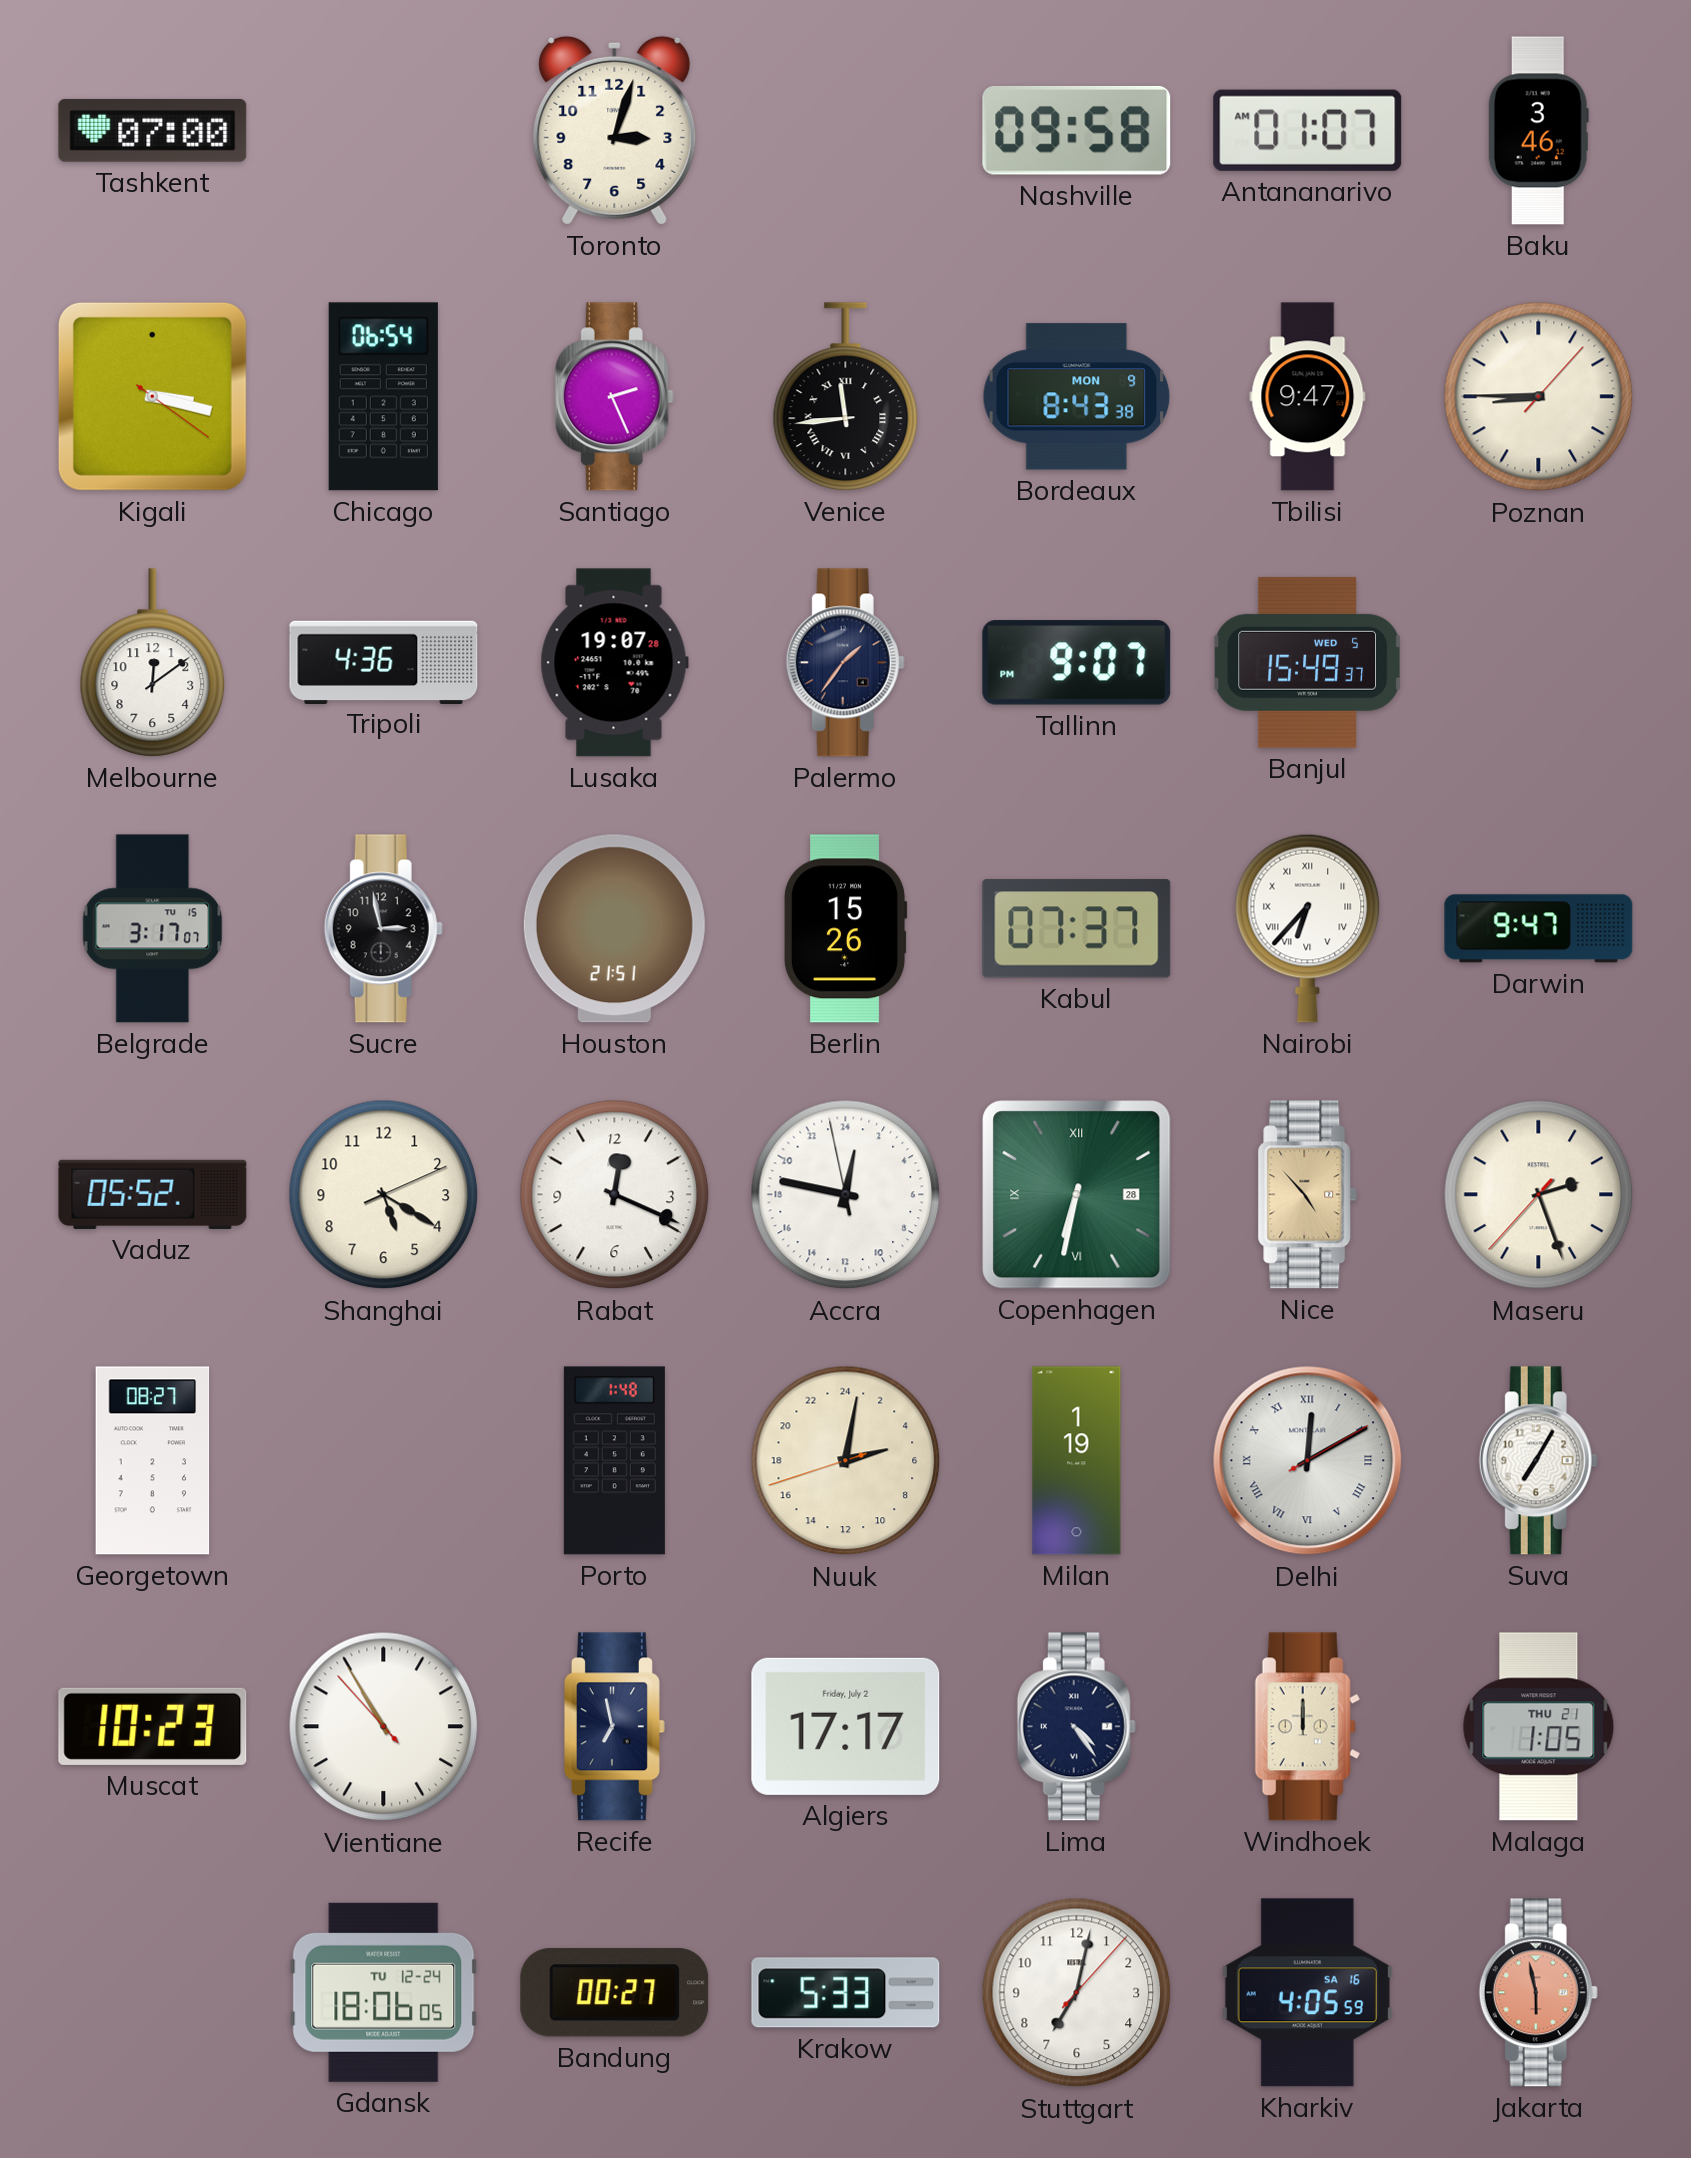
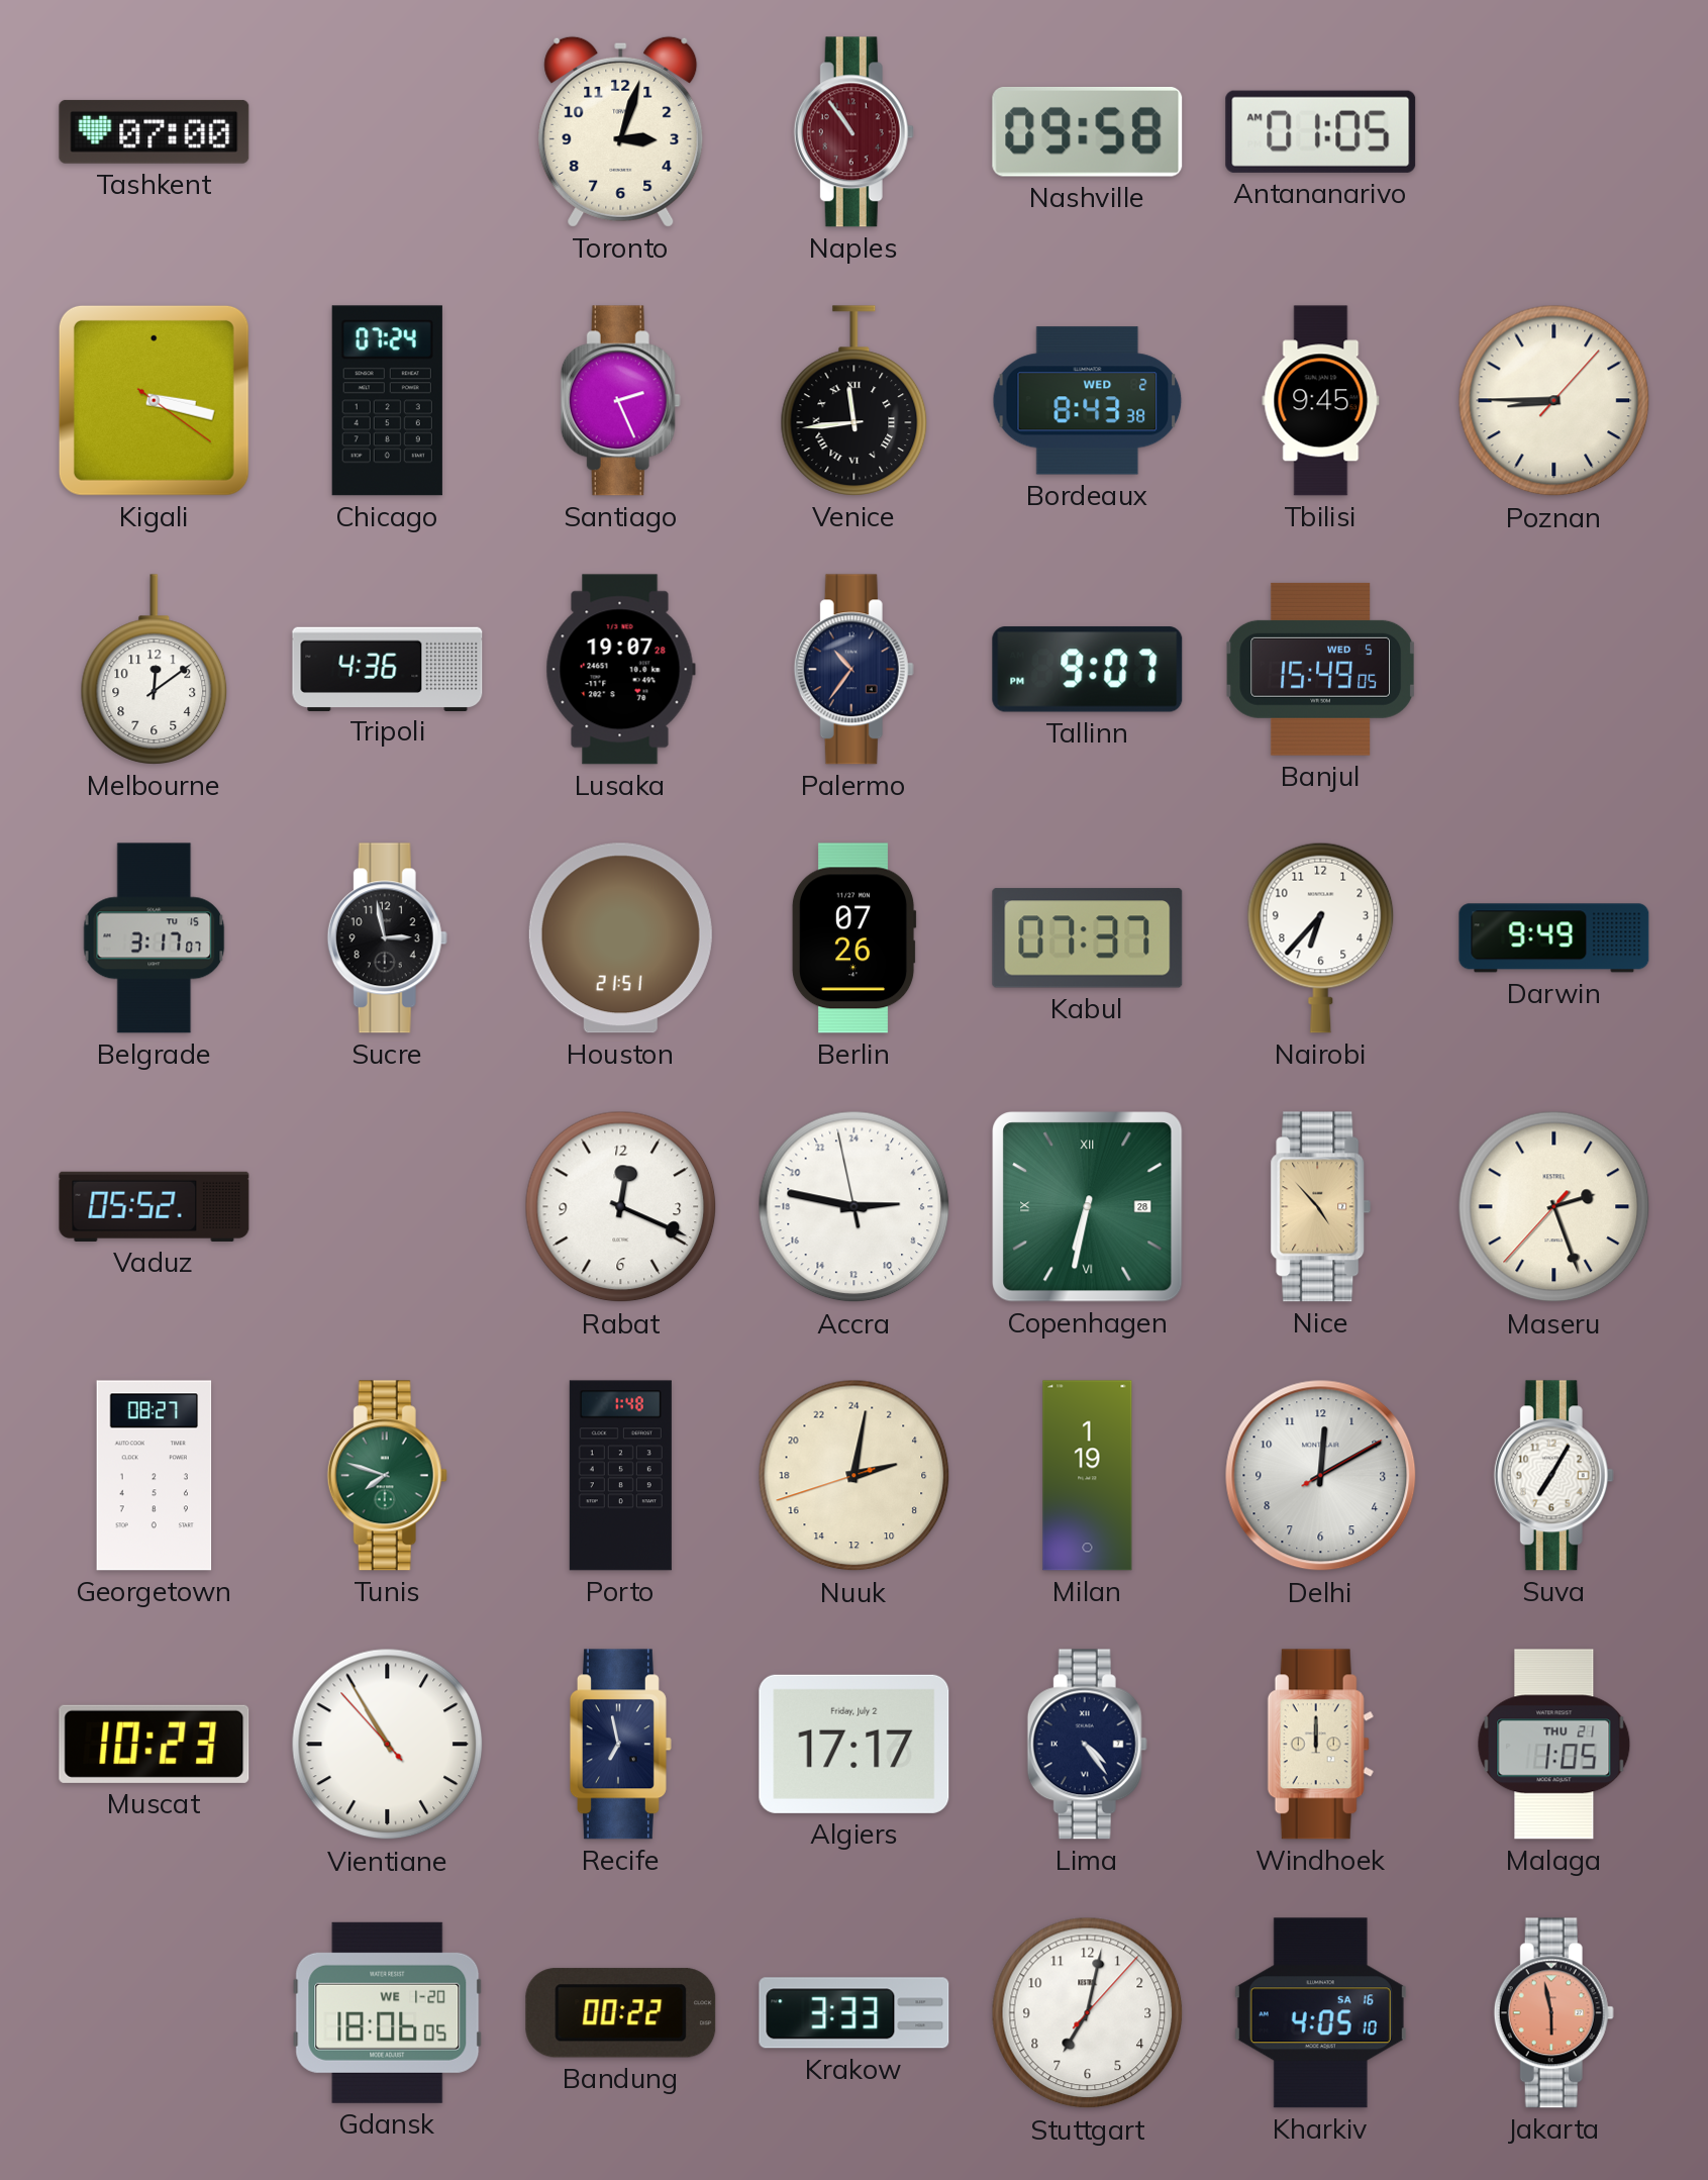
Naples: none -> 10:54 (853, 132)
Antananarivo: 01:07 -> 01:05 (1321, 131)
Baku: 3:46 -> none (1538, 131)
Chicago: 06:54 -> 07:24 (387, 401)
Bordeaux date: MON 9 -> WED 2 (1088, 401)
Tbilisi: 9:47 -> 9:45 (1321, 401)
Palermo: 1:36 -> 10:36 (853, 670)
Banjul: 15:49:37 -> 15:49:05 (1320, 669)
Berlin: 15:26 -> 07:26 (853, 938)
Nairobi numerals: Roman -> Arabic (1321, 937)
Darwin: 9:47 -> 9:49 (1554, 938)
Shanghai: 5:20 -> none (384, 1195)
Accra: 0:46 -> 5:46 (855, 1207)
Tunis: none -> 7:48 (387, 1476)
Delhi numerals: Roman -> Arabic (1321, 1476)
Gdansk date: TU 12-24 -> WE 1-20 (388, 2012)
Bandung: 00:27 -> 00:22 (621, 2013)
Krakow: 5:33 -> 3:33 (855, 2013)
Kharkiv: 4:05:59 -> 4:05:10 (1320, 2013)
